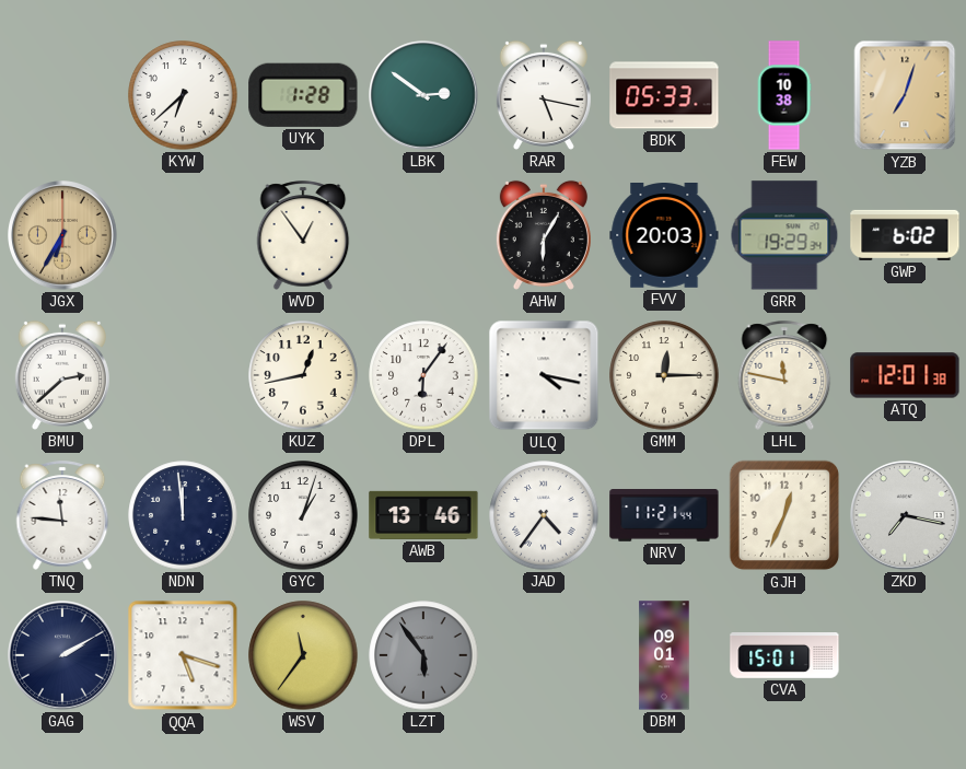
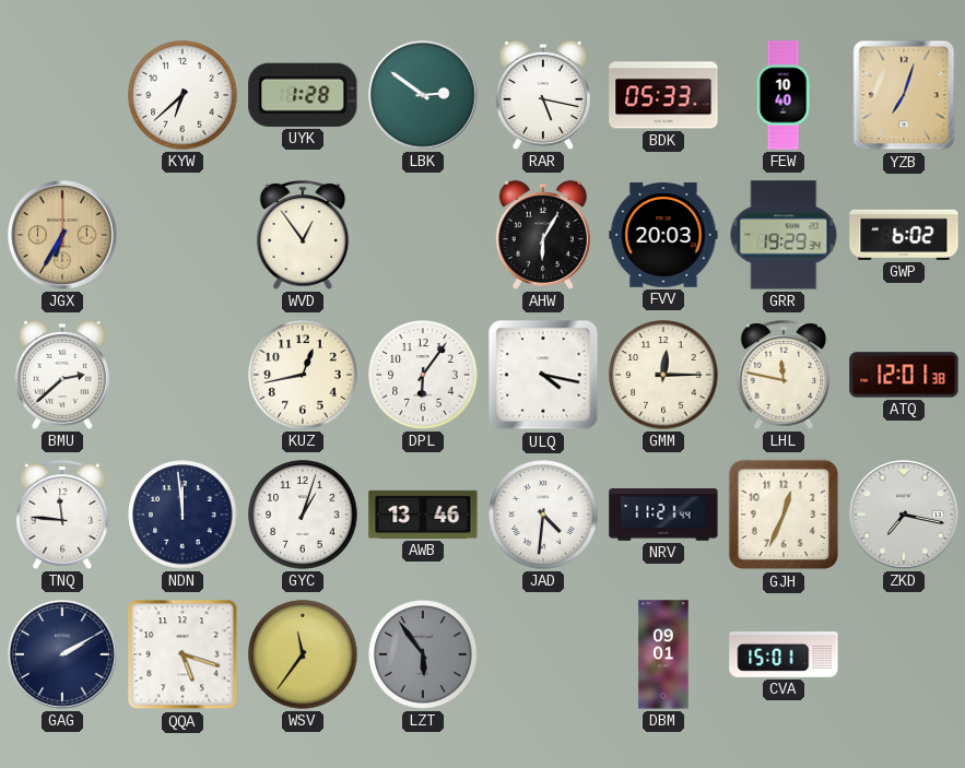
FEW: 10:38 -> 10:40 (784, 95)
JAD: 4:36 -> 4:31 (543, 515)
